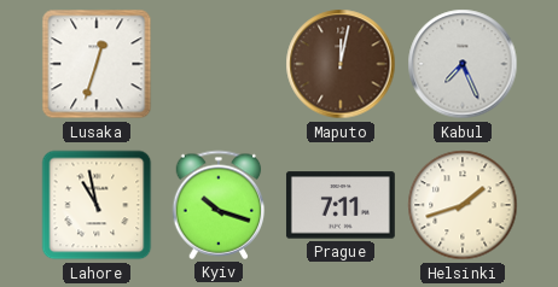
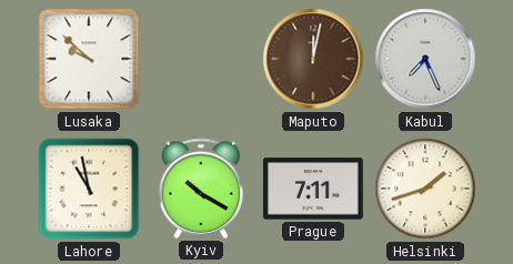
Lusaka: 12:33 -> 9:52 (89, 59)
Kyiv: 10:18 -> 10:20 (201, 189)
